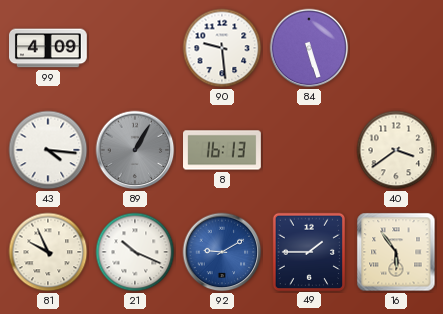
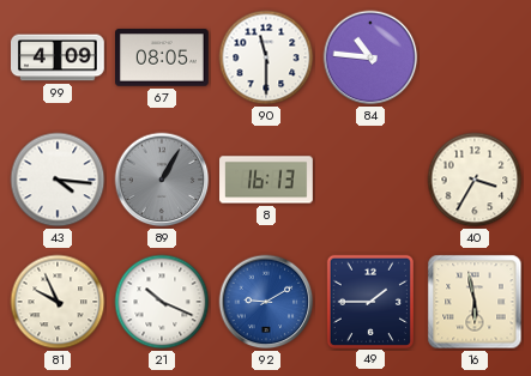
67: none -> 08:05 (163, 57)
90: 9:29 -> 11:30 (266, 57)
84: 5:27 -> 10:46 (370, 57)
40: 3:39 -> 3:35 (475, 180)
16: 5:54 -> 5:58 (475, 302)
